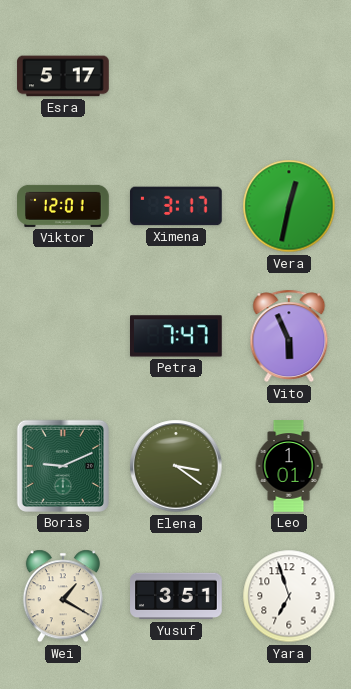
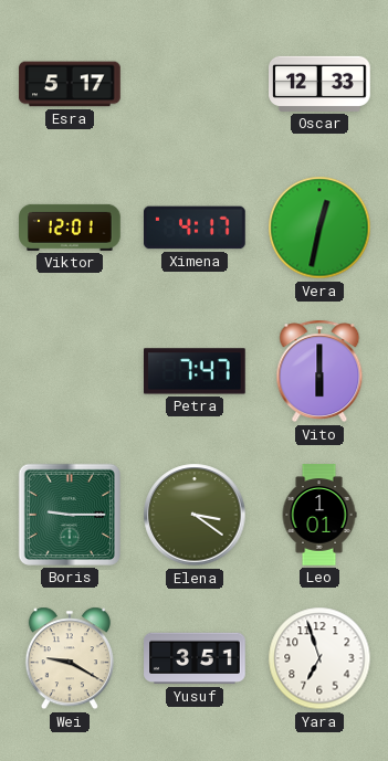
Oscar: none -> 12:33 (319, 84)
Ximena: 3:17 -> 4:17 (196, 228)
Vito: 5:56 -> 6:00 (319, 371)
Boris: 9:11 -> 9:15 (70, 515)
Wei: 1:20 -> 9:20 (70, 658)
